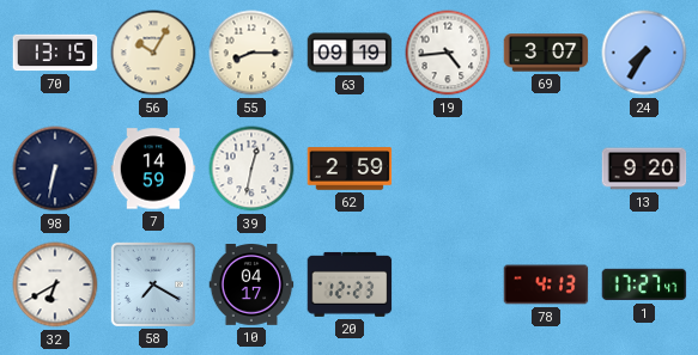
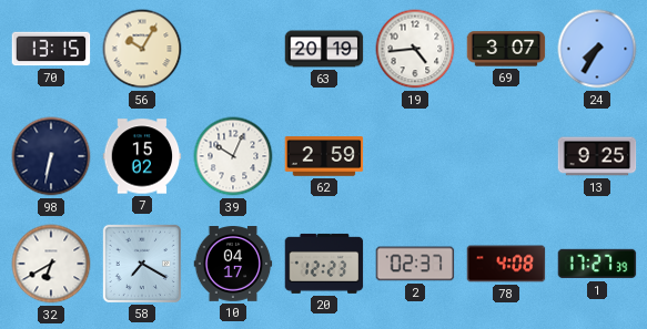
55: 8:15 -> none (251, 53)
63: 09:19 -> 20:19 (324, 49)
7: 14:59 -> 15:02 (142, 156)
39: 12:32 -> 10:04 (233, 156)
13: 9:20 -> 9:25 (597, 156)
2: none -> 02:37 (415, 264)
78: 4:13 -> 4:08 (506, 264)
1: 17:27:47 -> 17:27:39 (597, 264)
